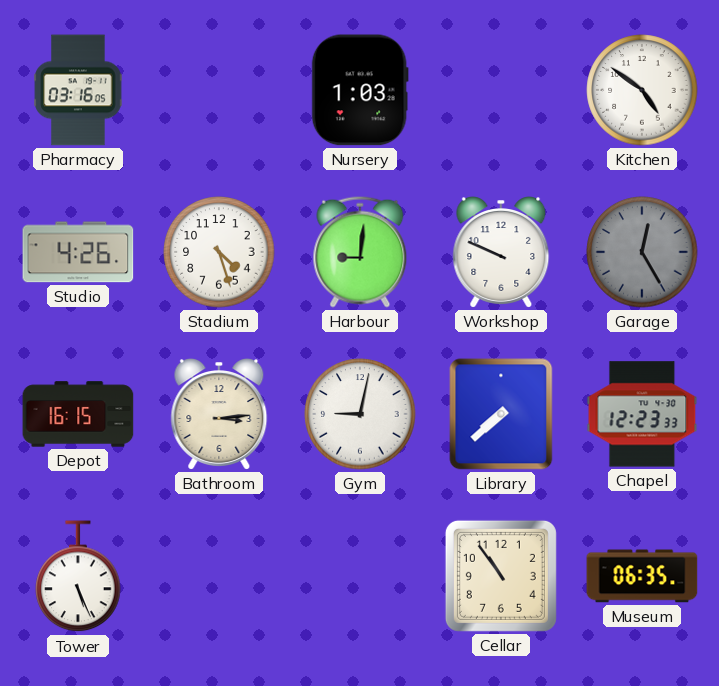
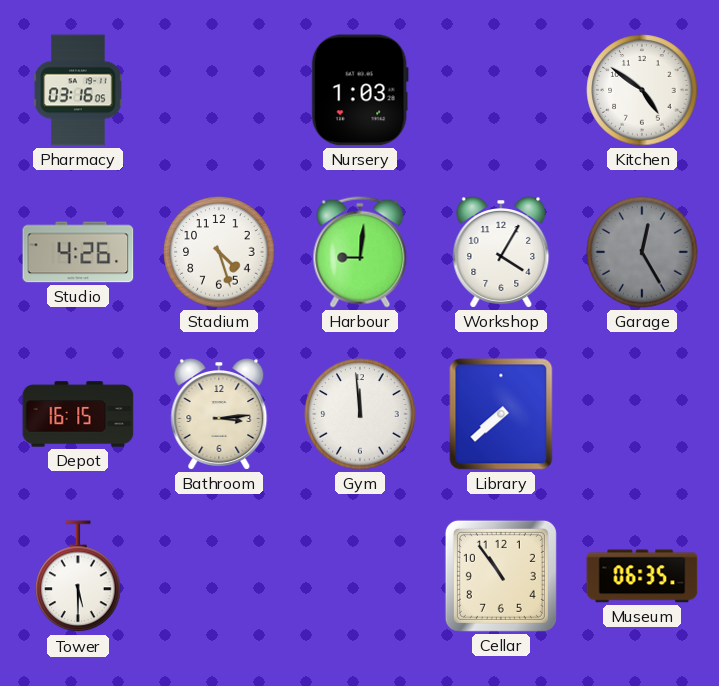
Workshop: 9:49 -> 4:05 (501, 252)
Gym: 9:02 -> 11:59 (360, 414)
Chapel: 12:23 -> none (642, 414)
Tower: 5:26 -> 5:30 (78, 577)
